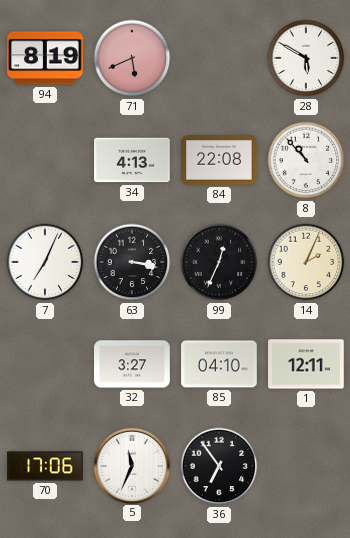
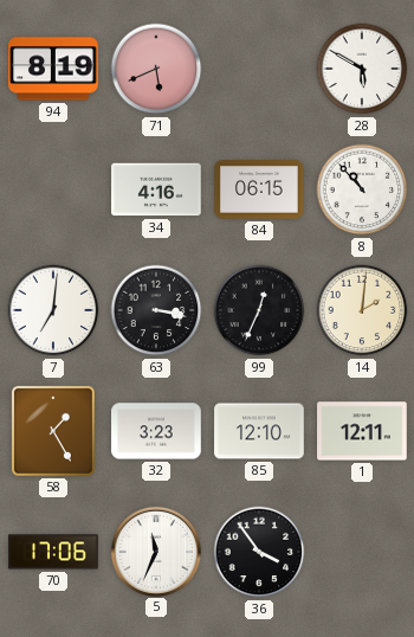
34: 4:13 -> 4:16 (156, 189)
84: 22:08 -> 06:15 (259, 189)
7: 7:04 -> 7:01 (53, 310)
14: 2:04 -> 2:01 (362, 310)
58: none -> 1:25 (53, 431)
32: 3:27 -> 3:23 (156, 431)
85: 04:10 -> 12:10 (259, 431)
36: 6:54 -> 3:54 (259, 552)
